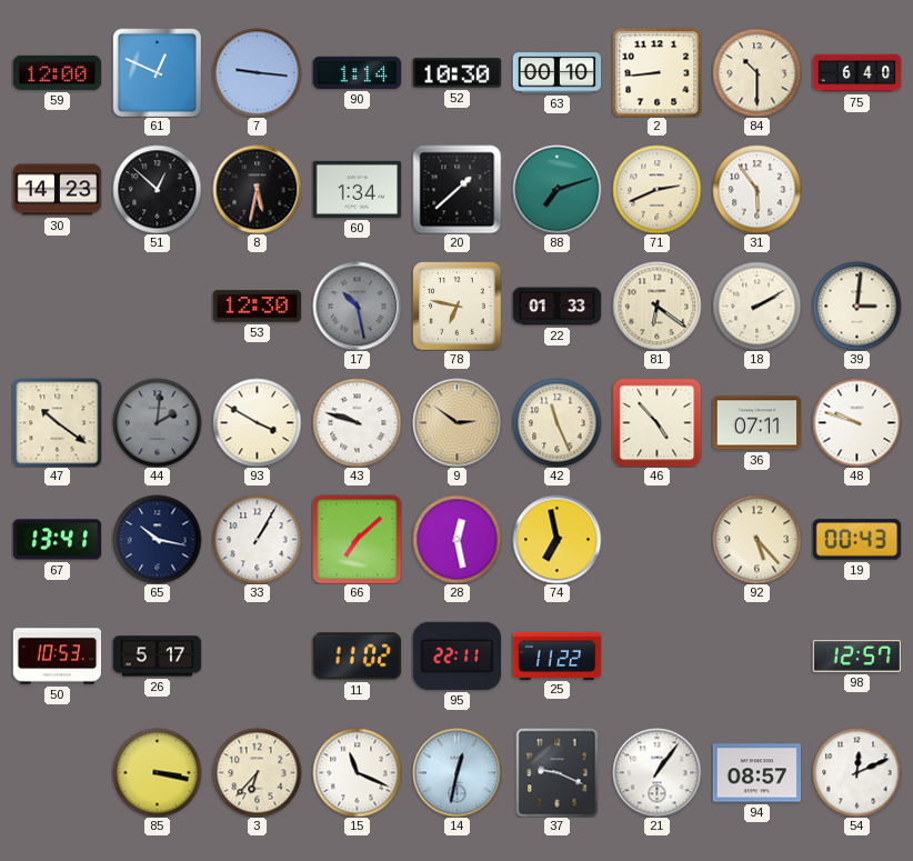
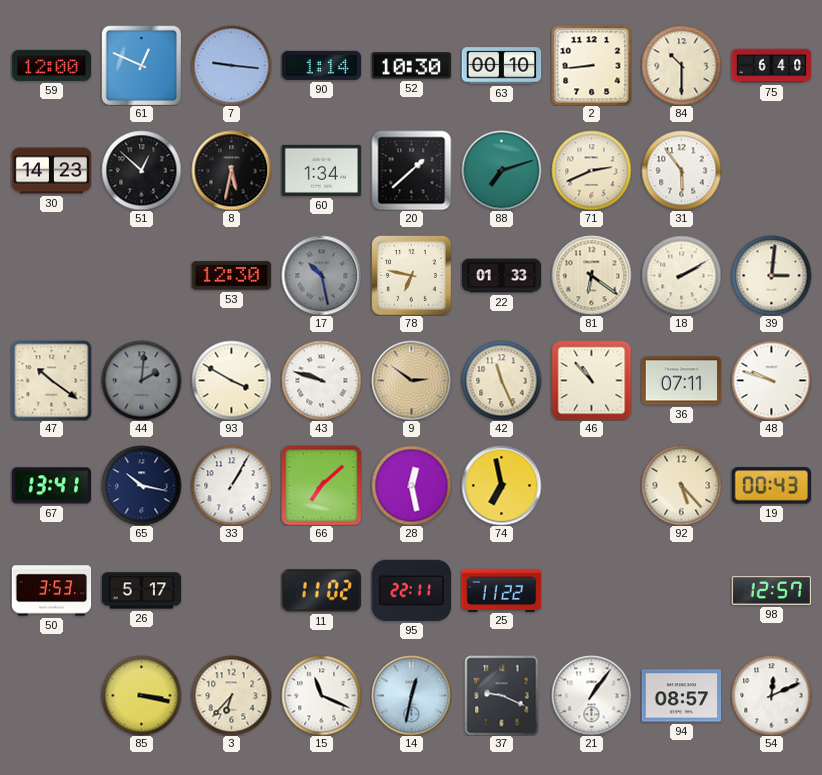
46: 4:53 -> 10:53 (591, 380)
50: 10:53 -> 3:53 (51, 591)
